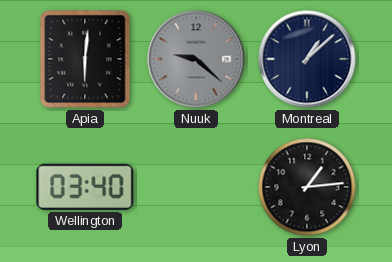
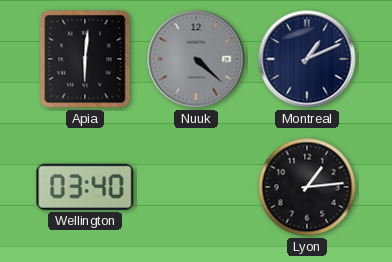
Nuuk: 9:22 -> 4:22 (196, 59)
Montreal: 1:08 -> 1:11 (307, 59)
